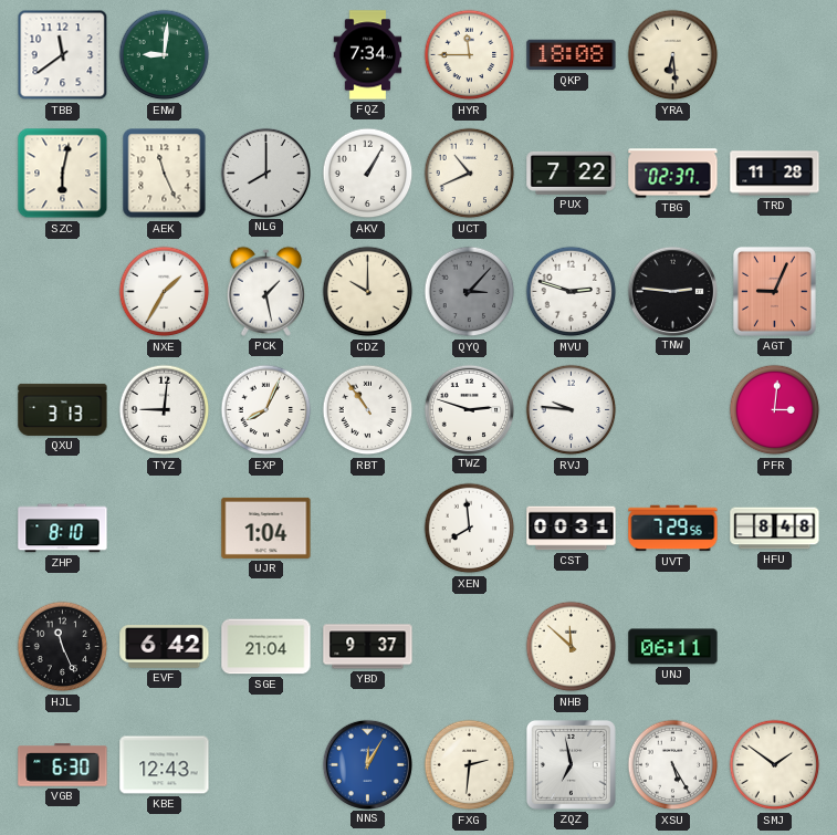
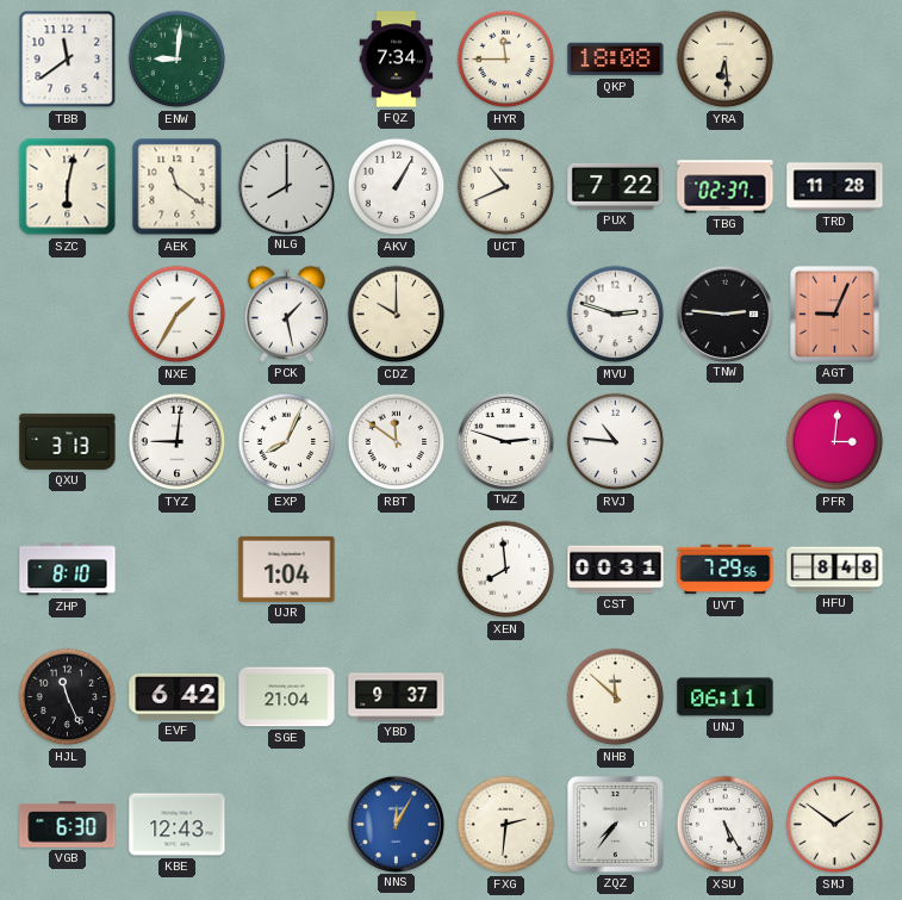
AEK: 11:26 -> 11:21 (178, 187)
QYQ: 3:07 -> none (470, 292)
RBT: 10:54 -> 11:51 (397, 442)
RVJ: 9:46 -> 10:46 (616, 442)
ZQZ: 6:58 -> 7:36 (615, 824)
